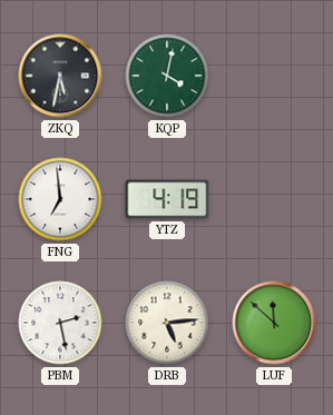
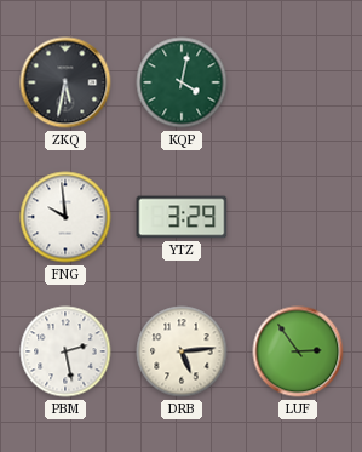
FNG: 6:59 -> 9:59 (65, 217)
YTZ: 4:19 -> 3:29 (182, 217)
LUF: 11:52 -> 2:54 (298, 351)
